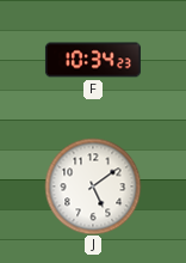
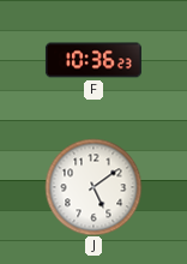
F: 10:34 -> 10:36 (93, 60)
